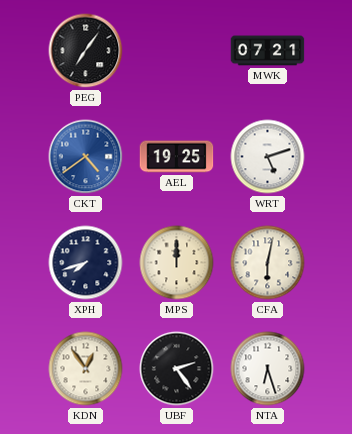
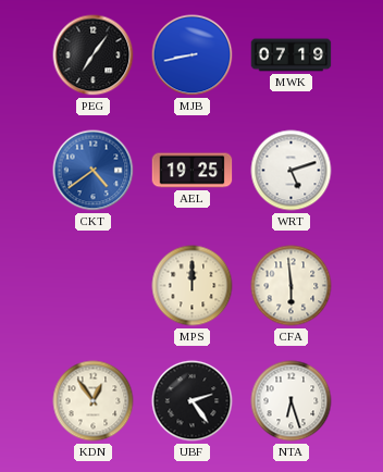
MJB: none -> 8:43 (193, 55)
MWK: 07:21 -> 07:19 (292, 55)
XPH: 7:42 -> none (86, 263)
CFA: 6:02 -> 5:59 (292, 286)
